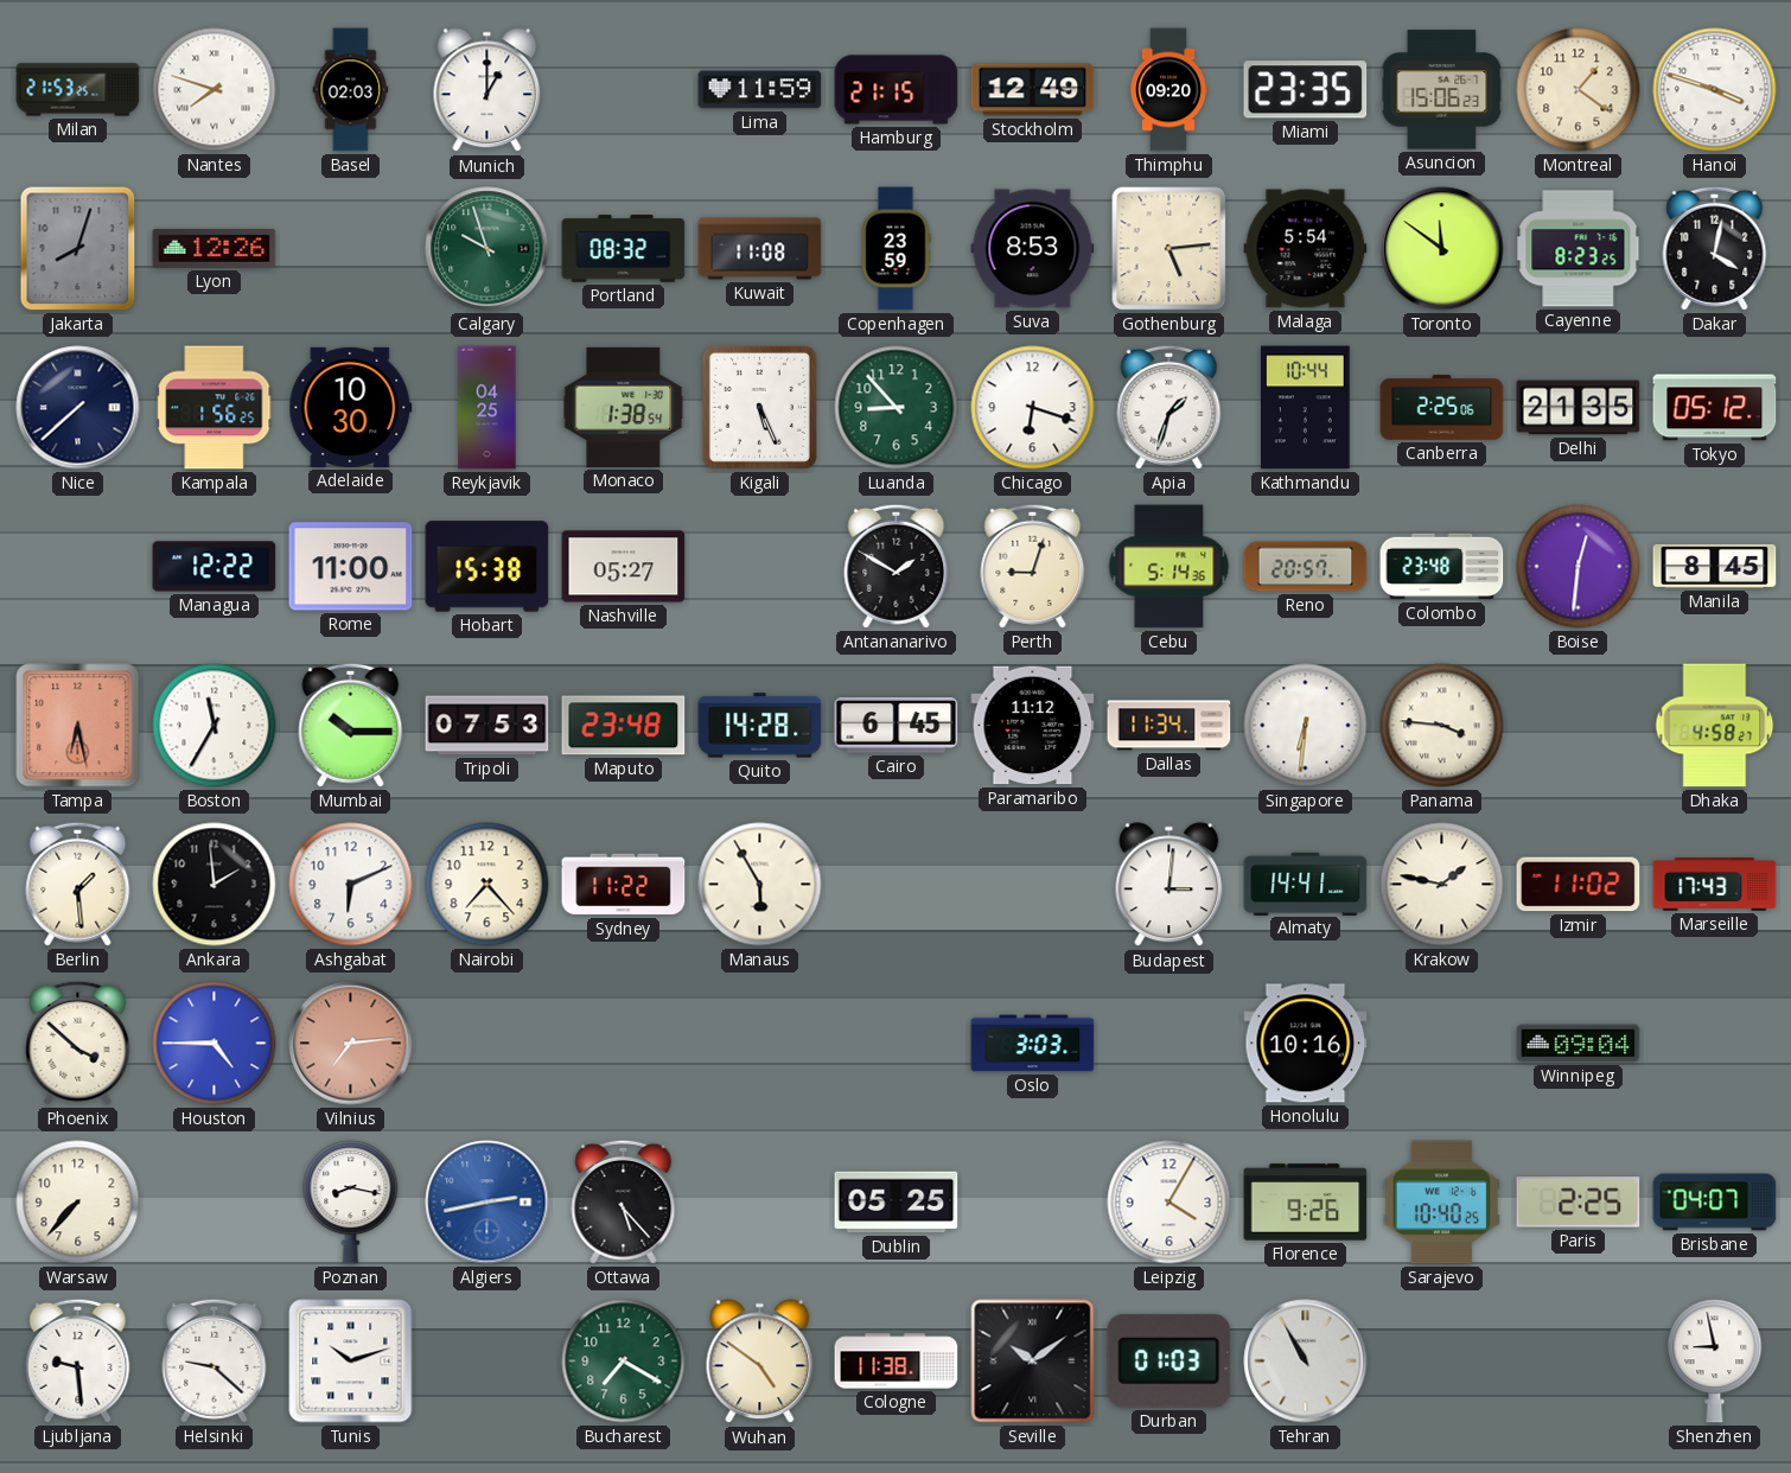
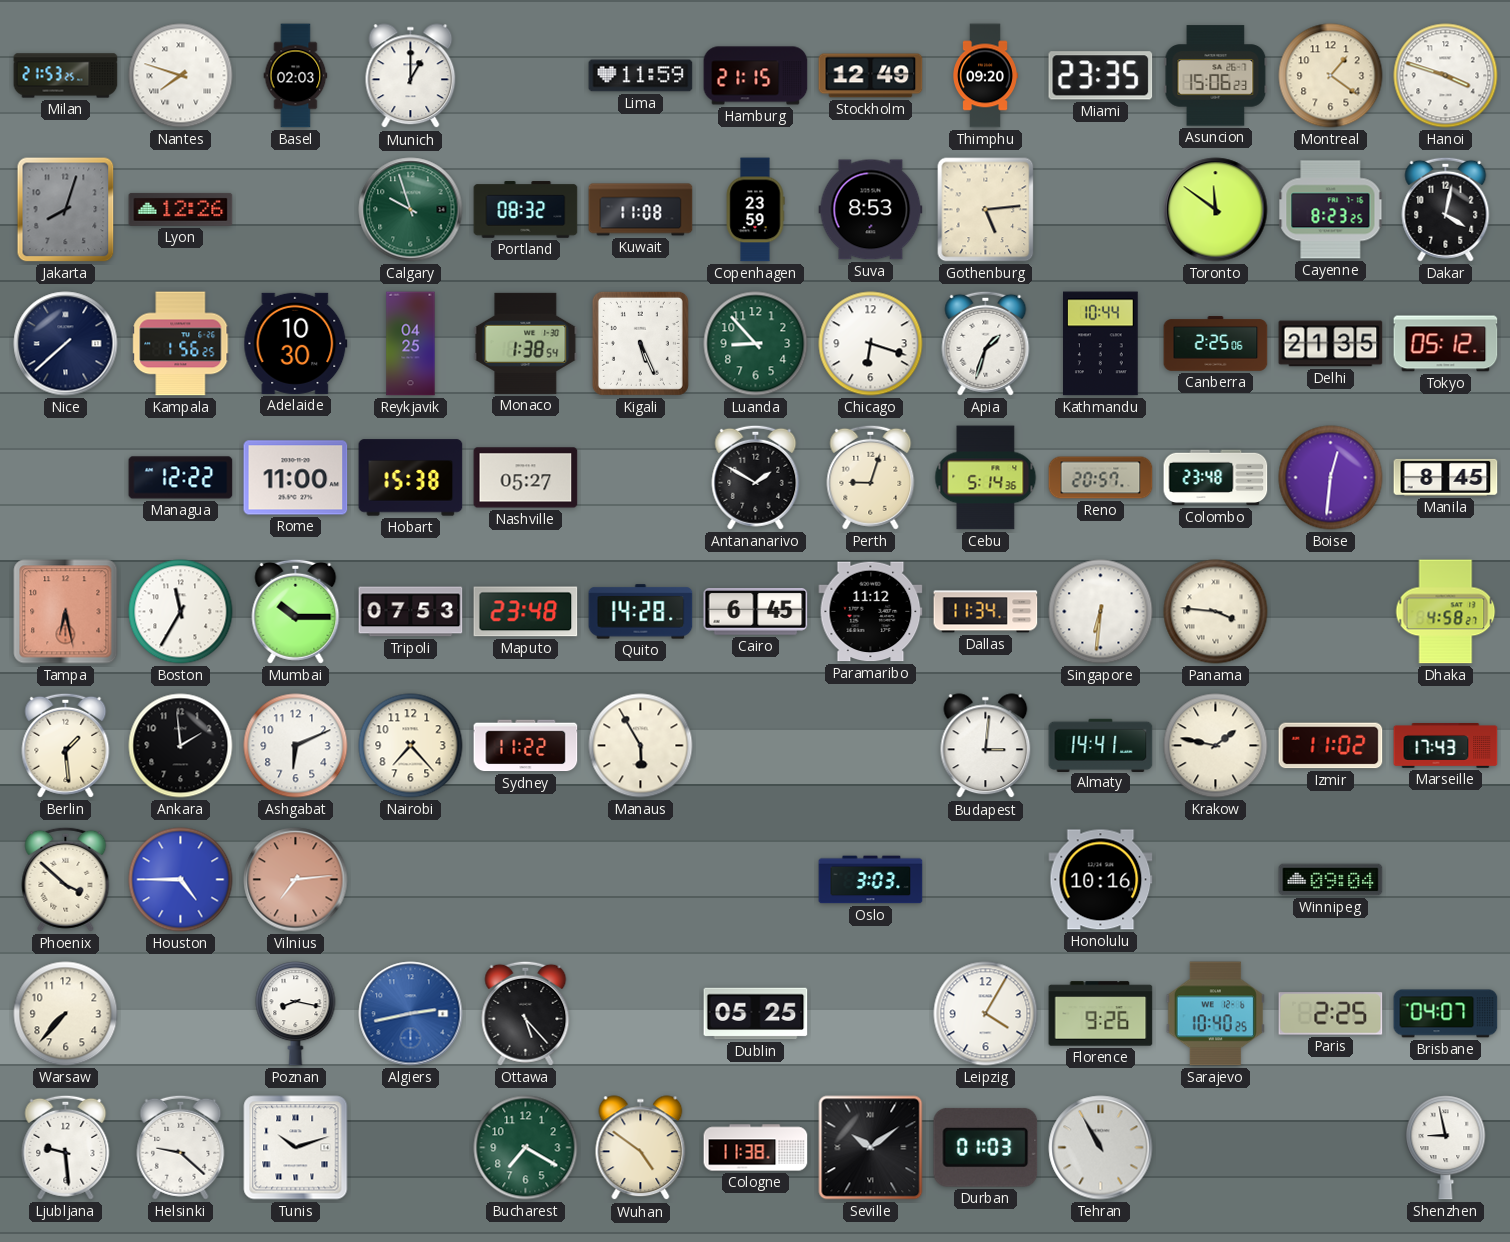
Malaga: 5:54 -> none (1306, 249)
